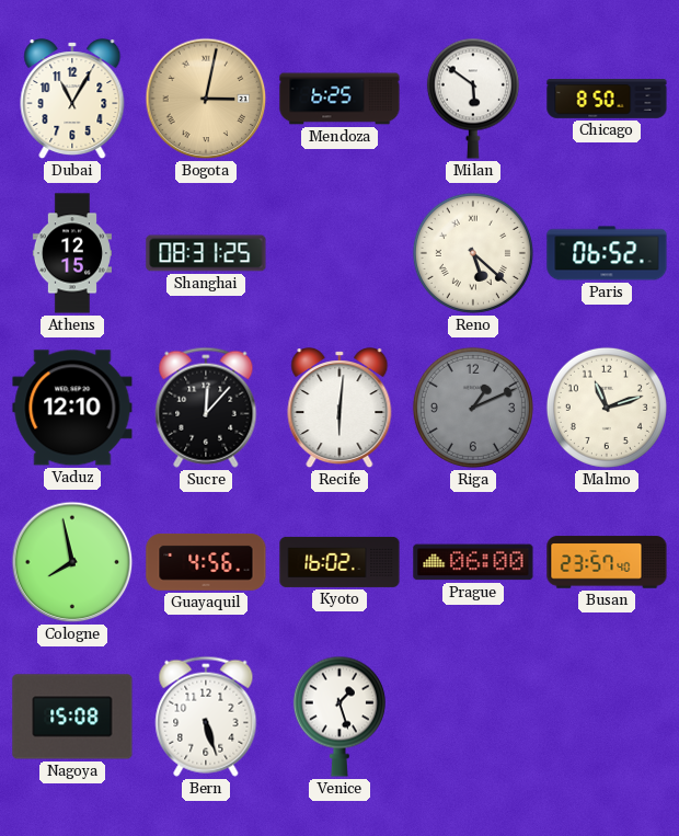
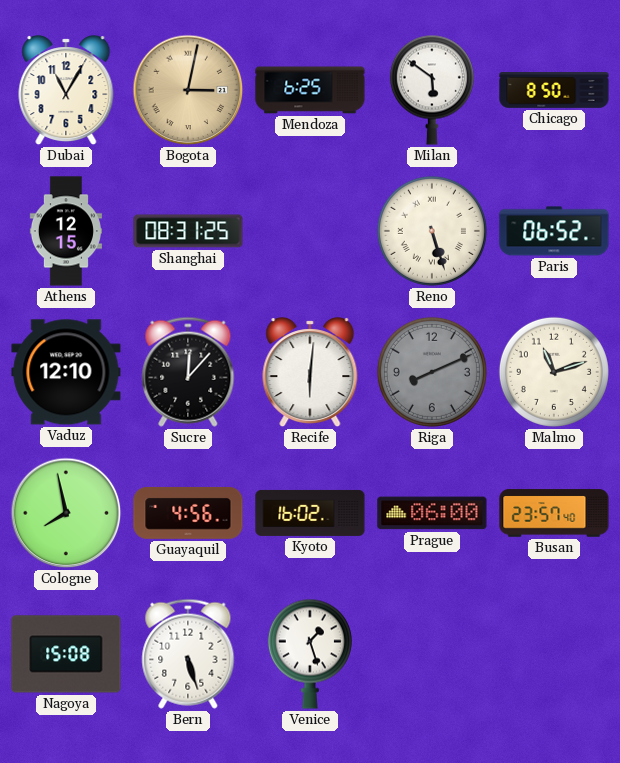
Reno: 5:22 -> 5:27 (432, 231)
Riga: 1:11 -> 8:11 (432, 372)
